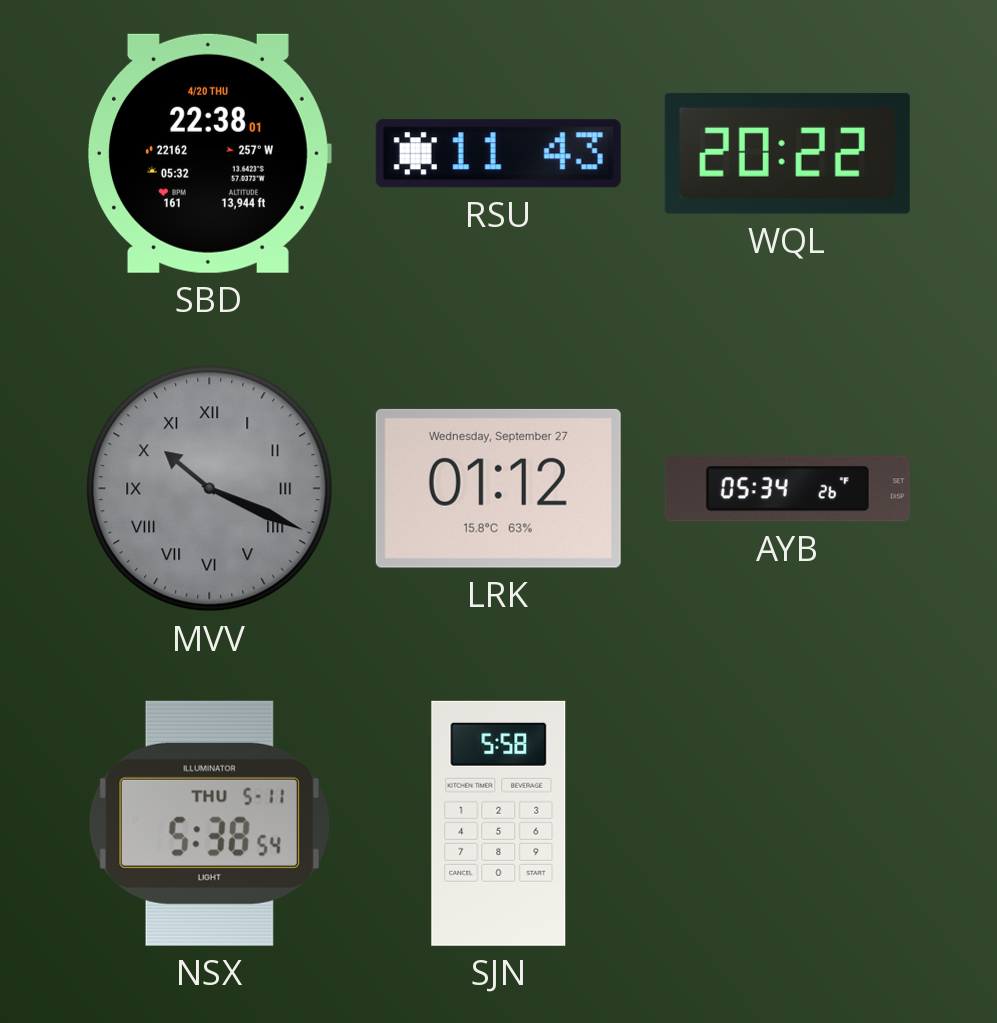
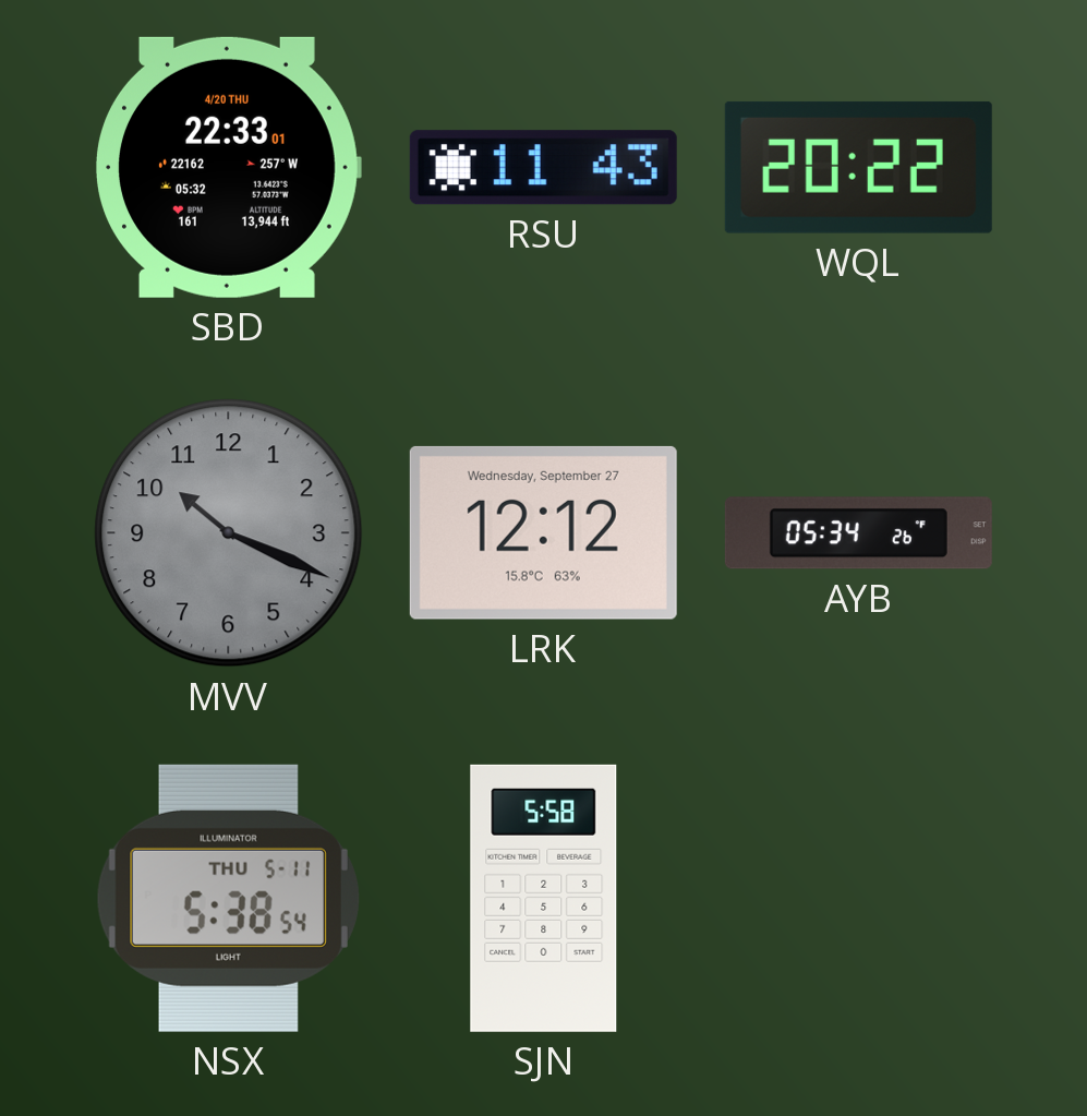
SBD: 22:38 -> 22:33 (229, 167)
MVV numerals: Roman -> Arabic (229, 533)
LRK: 01:12 -> 12:12 (543, 532)
